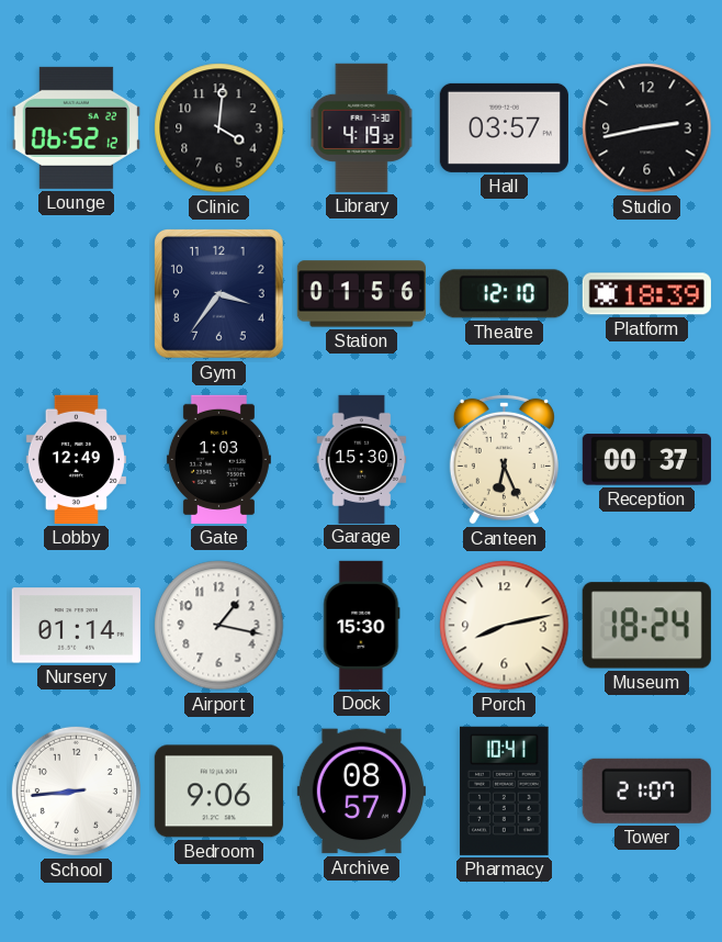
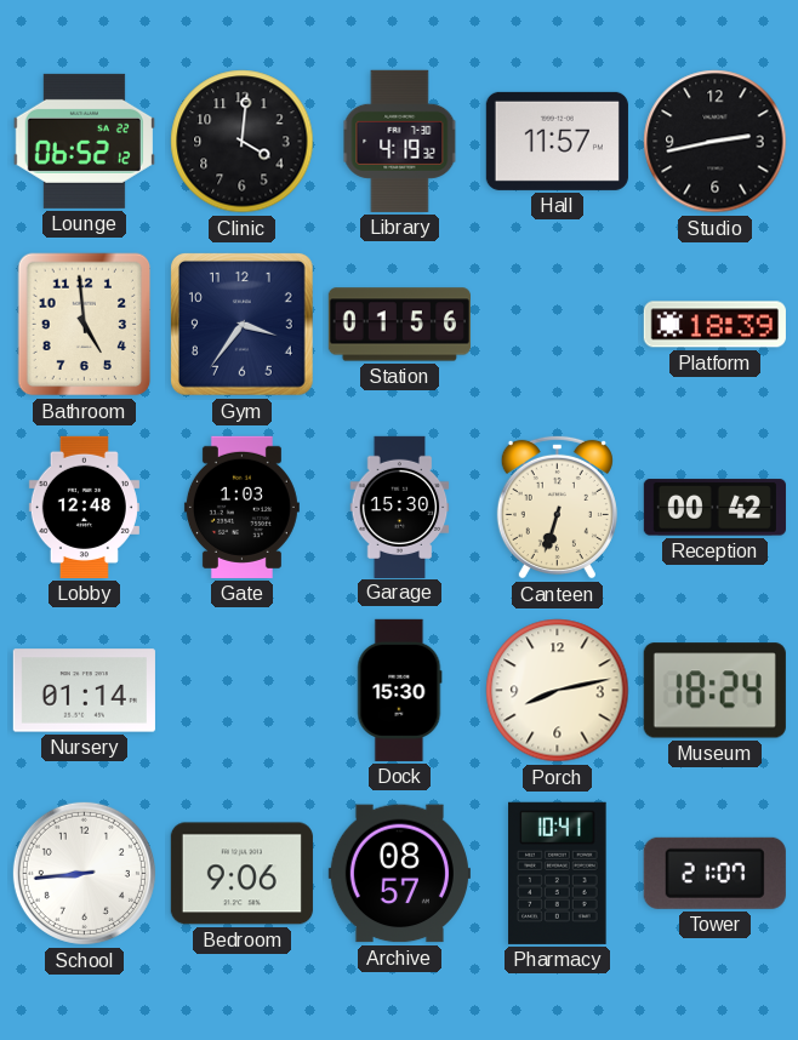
Hall: 03:57 -> 11:57 (557, 141)
Bathroom: none -> 4:59 (85, 325)
Theatre: 12:10 -> none (504, 294)
Lobby: 12:49 -> 12:48 (84, 507)
Canteen: 6:26 -> 6:33 (557, 507)
Reception: 00:37 -> 00:42 (714, 508)
Airport: 1:17 -> none (219, 626)
